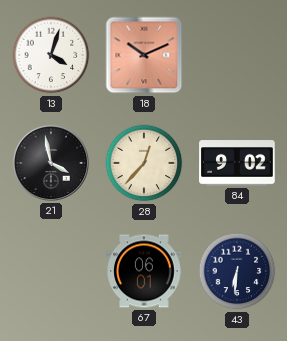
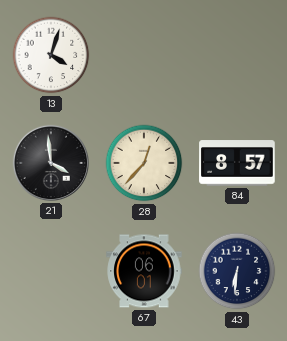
18: 10:11 -> none (144, 55)
21: 3:58 -> 3:59 (51, 163)
84: 9:02 -> 8:57 (237, 163)
